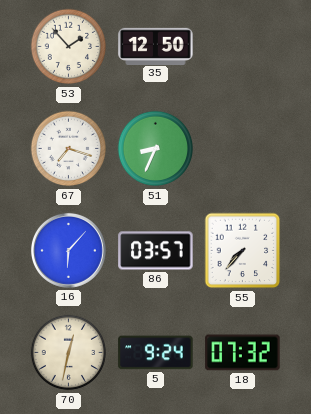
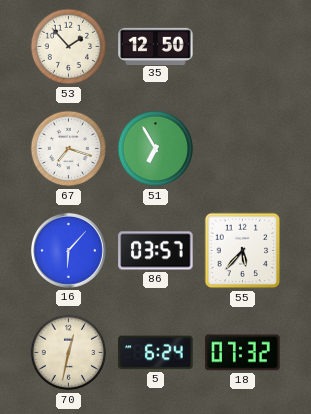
51: 8:34 -> 6:55 (156, 149)
55: 7:37 -> 5:37 (243, 251)
5: 9:24 -> 6:24 (156, 353)
